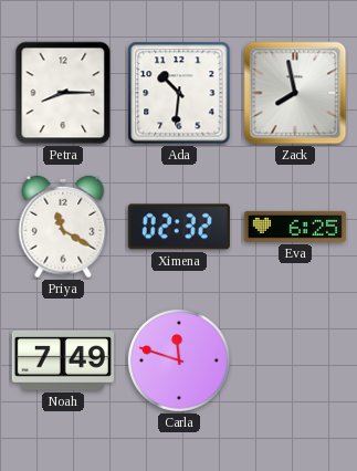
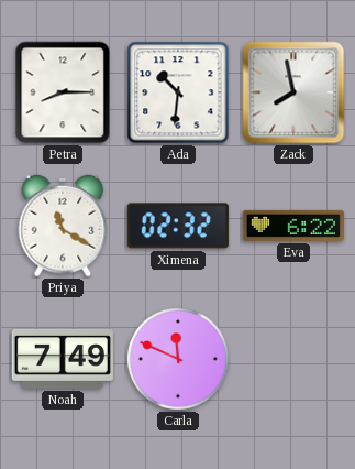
Eva: 6:25 -> 6:22 (293, 226)
Carla: 11:48 -> 11:49 (178, 359)
